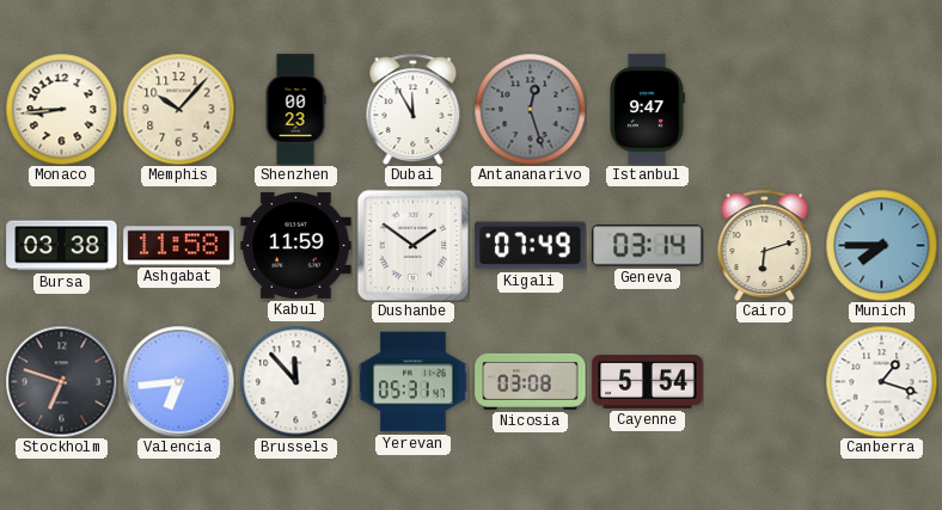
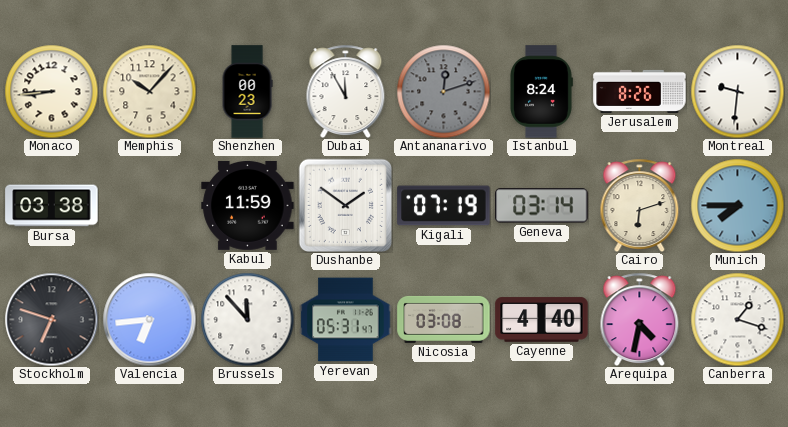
Antananarivo: 12:27 -> 12:12 (443, 91)
Istanbul: 9:47 -> 8:24 (542, 92)
Jerusalem: none -> 8:26 (640, 91)
Montreal: none -> 9:31 (737, 91)
Ashgabat: 11:58 -> none (179, 246)
Kigali: 07:49 -> 07:19 (444, 206)
Cayenne: 5:54 -> 4:40 (542, 320)
Arequipa: none -> 4:32 (640, 319)
